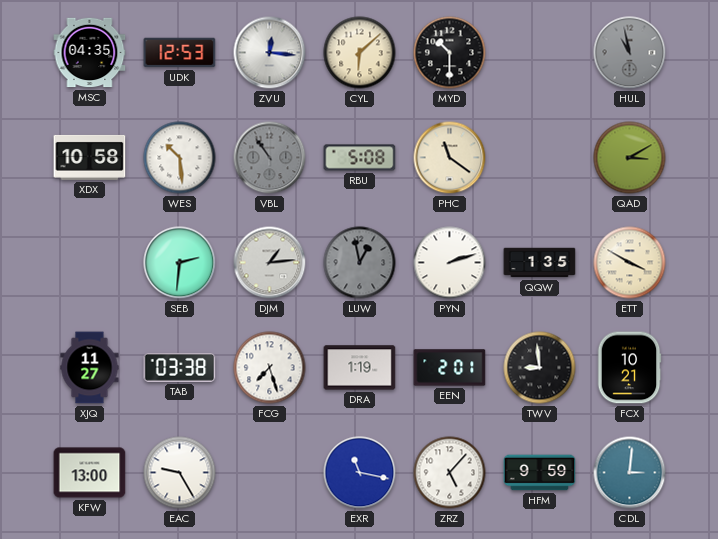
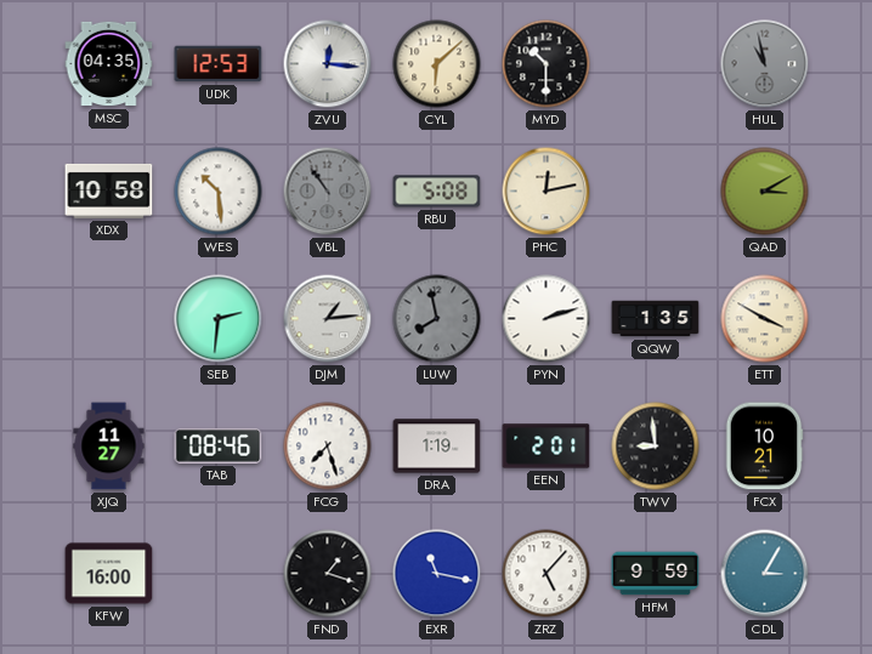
PHC: 11:21 -> 12:13 (547, 192)
LUW: 12:58 -> 7:58 (437, 319)
TAB: 03:38 -> 08:46 (219, 445)
KFW: 13:00 -> 16:00 (109, 574)
EAC: 9:25 -> none (180, 473)
FND: none -> 1:18 (328, 574)
CDL: 3:01 -> 3:05 (765, 574)
